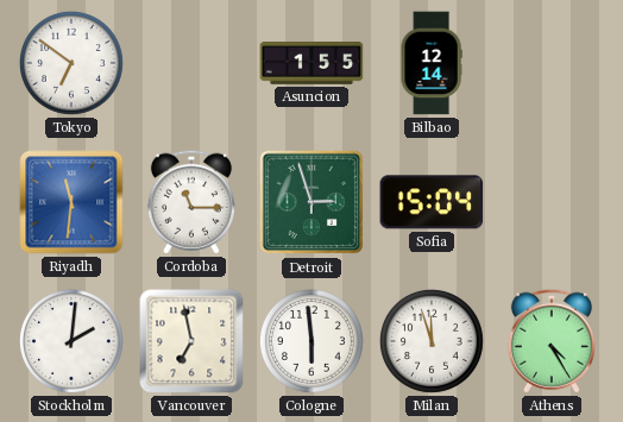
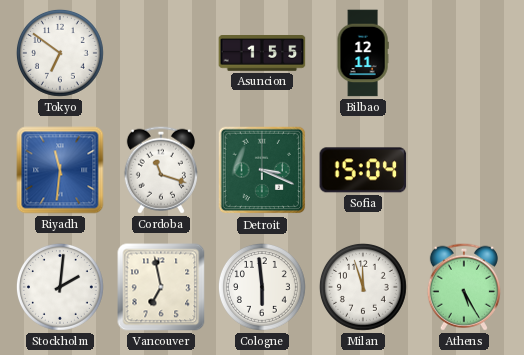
Bilbao: 12:14 -> 12:11 (363, 53)
Cordoba: 11:15 -> 11:18 (161, 170)
Detroit: 2:57 -> 3:19 (262, 170)
Athens: 4:25 -> 5:25 (464, 287)
